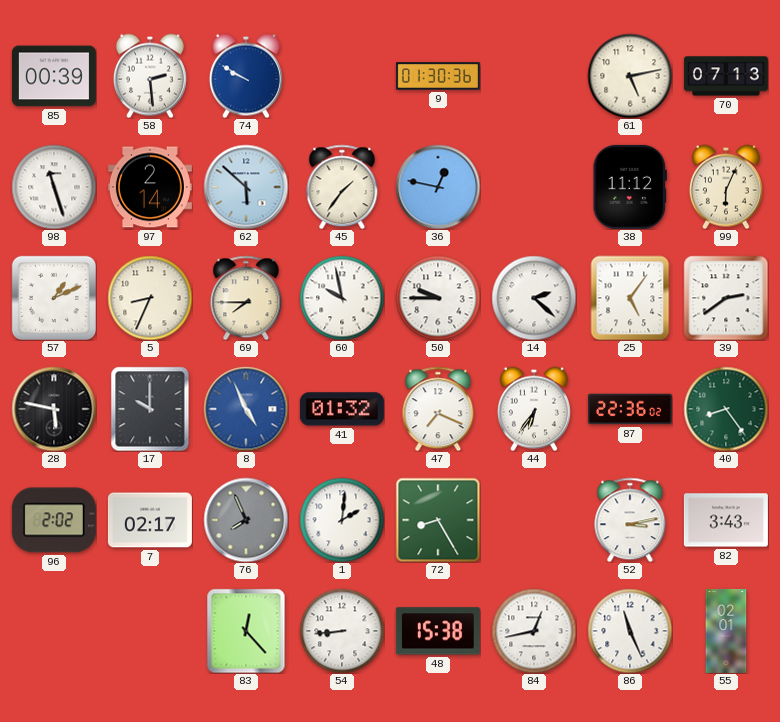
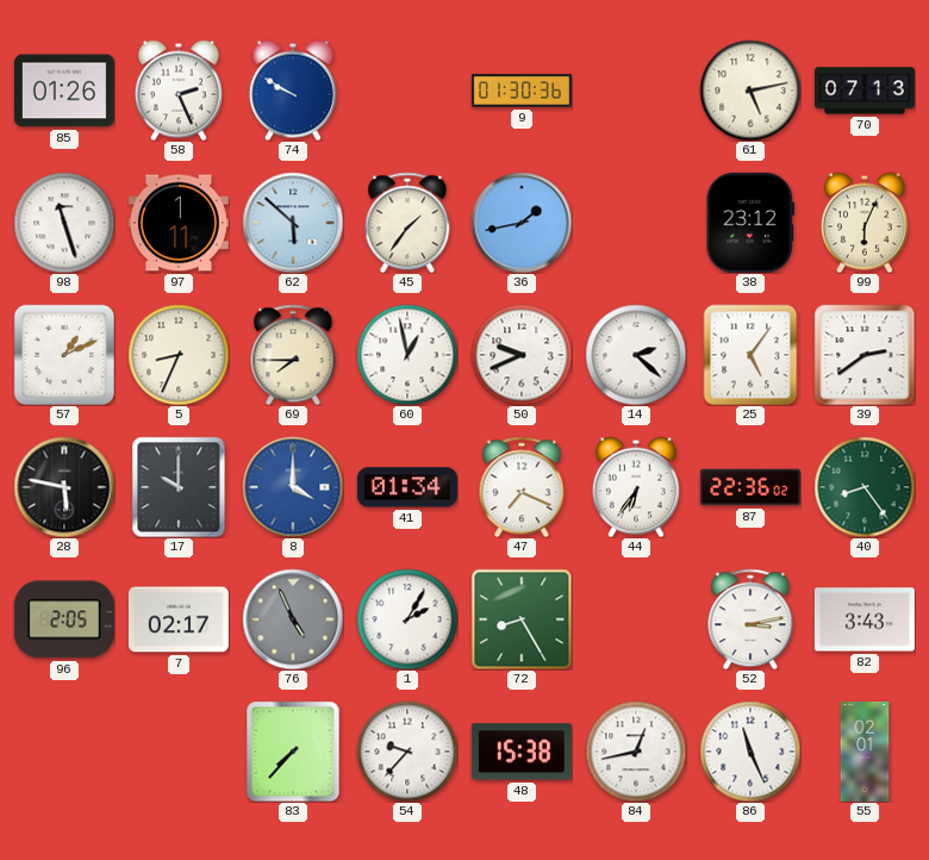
85: 00:39 -> 01:26 (64, 91)
58: 2:29 -> 2:26 (179, 91)
97: 2:14 -> 1:11 (179, 223)
36: 12:47 -> 1:43 (522, 223)
38: 11:12 -> 23:12 (750, 223)
60: 9:58 -> 12:58 (407, 355)
50: 9:45 -> 9:41 (522, 355)
8: 4:56 -> 4:00 (293, 487)
41: 01:32 -> 01:34 (407, 487)
96: 2:02 -> 2:05 (64, 619)
76: 7:56 -> 4:56 (293, 619)
1: 2:01 -> 2:05 (407, 619)
83: 12:23 -> 7:37 (293, 752)
54: 8:44 -> 9:37 (407, 752)
